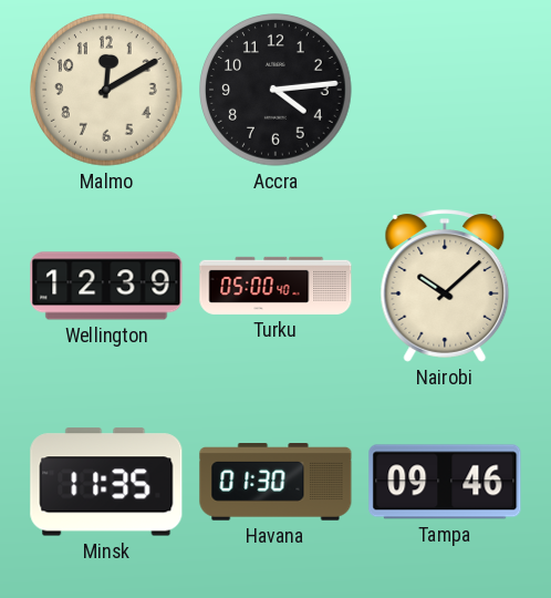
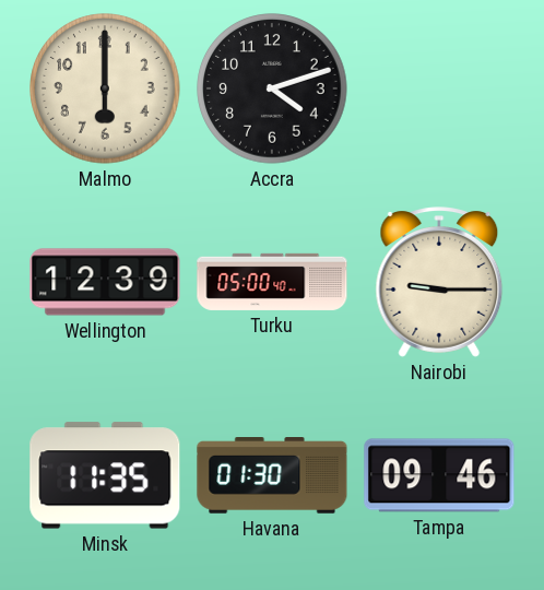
Malmo: 12:10 -> 6:00 (105, 88)
Accra: 4:14 -> 4:12 (272, 88)
Nairobi: 10:08 -> 9:15 (439, 282)
